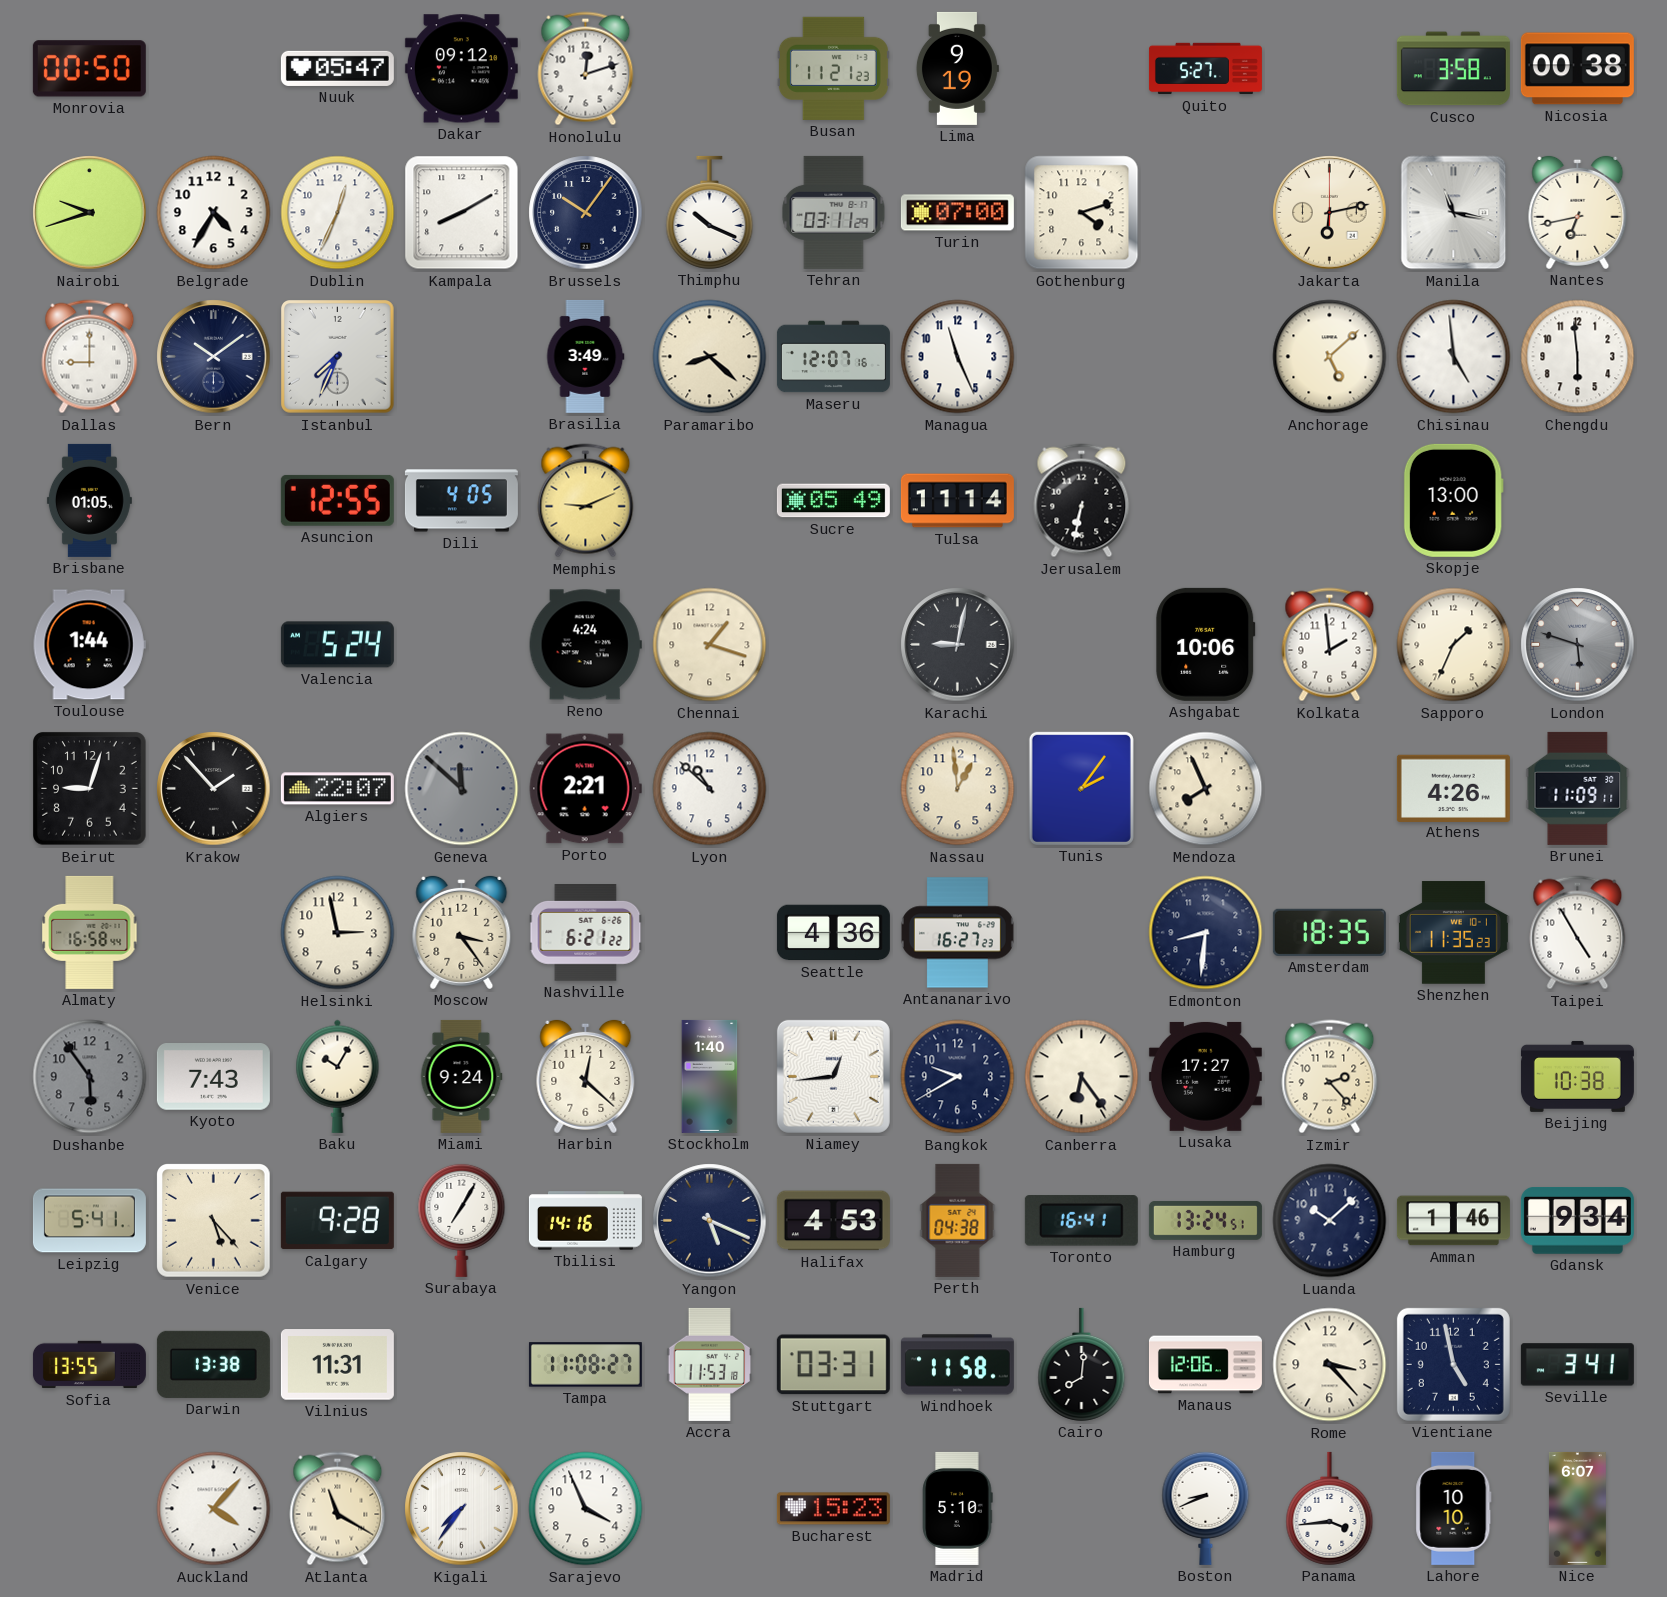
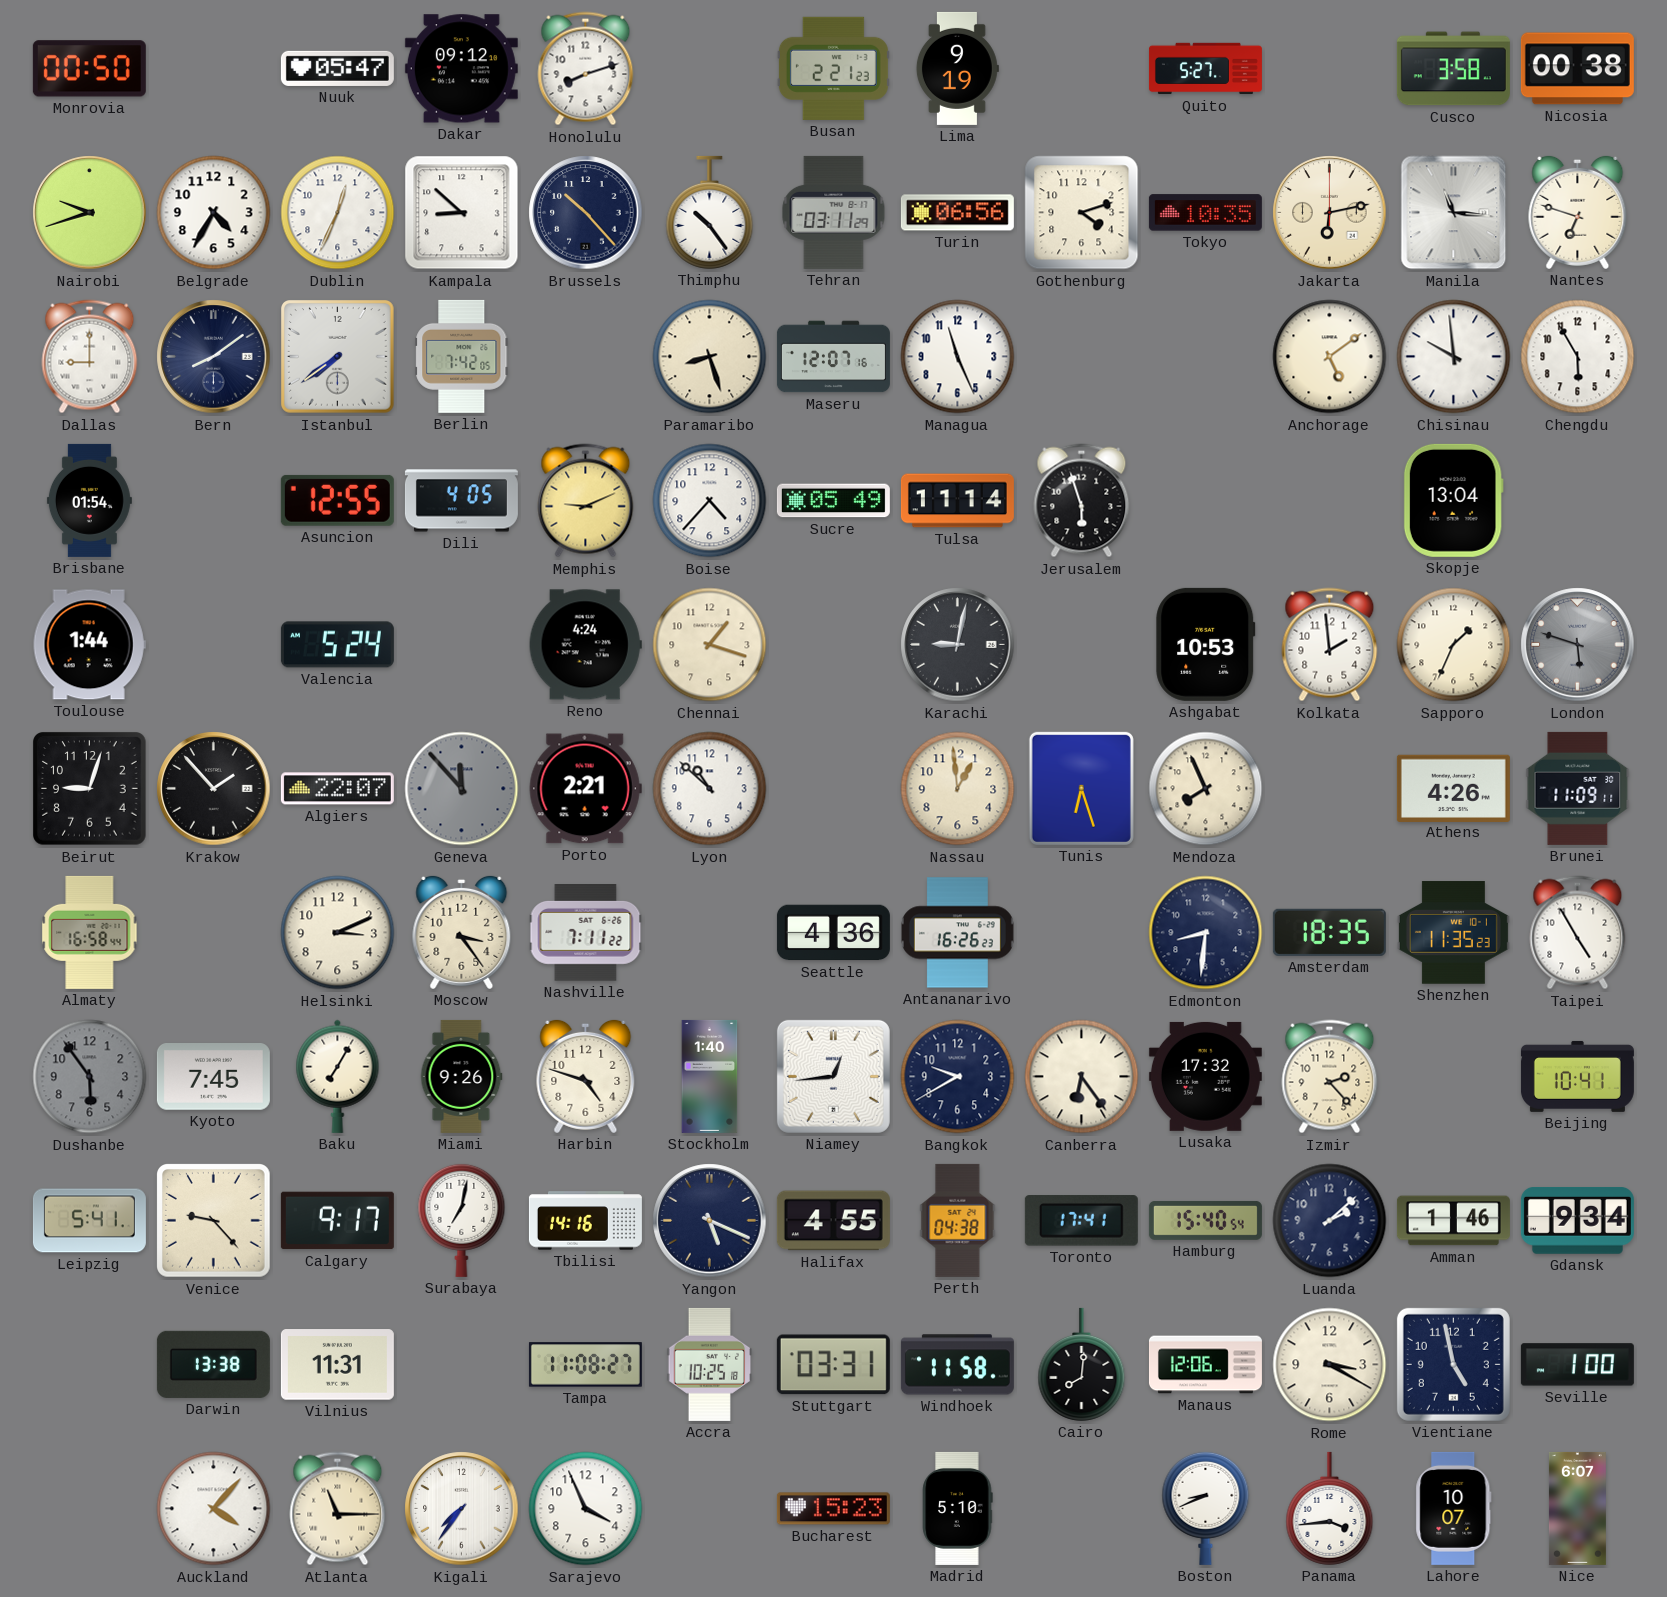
Honolulu: 12:12 -> 8:12 (586, 69)
Busan: 11:21 -> 2:21 (833, 68)
Kampala: 8:10 -> 8:52 (462, 213)
Brussels: 10:06 -> 10:23 (586, 213)
Thimphu: 10:19 -> 10:24 (710, 212)
Turin: 07:00 -> 06:56 (957, 213)
Tokyo: none -> 10:35 (1205, 213)
Manila: 11:17 -> 11:16 (1454, 213)
Nantes: 6:43 -> 6:48 (1578, 212)
Bern: 10:09 -> 8:09 (214, 357)
Istanbul: 7:34 -> 7:39 (338, 357)
Berlin: none -> 7:42 (462, 356)
Brasilia: 3:49 -> none (586, 356)
Paramaribo: 8:22 -> 8:27 (710, 357)
Anchorage: 5:08 -> 5:09 (1330, 357)
Chisinau: 4:59 -> 9:59 (1454, 357)
Chengdu: 5:59 -> 5:55 (1578, 357)
Brisbane: 01:05 -> 01:54 (89, 500)
Boise: none -> 4:37 (710, 501)
Jerusalem: 6:32 -> 5:57 (1082, 501)
Skopje: 13:00 -> 13:04 (1453, 500)
Ashgabat: 10:06 -> 10:53 (1206, 644)
Geneva: 11:52 -> 11:53 (462, 789)
Tunis: 2:06 -> 6:27 (1081, 788)
Helsinki: 2:58 -> 3:11 (338, 933)
Nashville: 6:21 -> 7:11 (586, 933)
Antananarivo: 16:27 -> 16:26 (957, 933)
Kyoto: 7:43 -> 7:45 (213, 1077)
Baku: 10:05 -> 7:05 (338, 1076)
Miami: 9:24 -> 9:26 (462, 1076)
Harbin: 12:22 -> 4:48 (586, 1076)
Lusaka: 17:27 -> 17:32 (1205, 1076)
Beijing: 10:38 -> 10:41 (1577, 1076)
Venice: 5:23 -> 9:23 (214, 1221)
Calgary: 9:28 -> 9:17 (337, 1221)
Surabaya: 7:05 -> 7:02 (462, 1220)
Halifax: 4:53 -> 4:55 (833, 1221)
Toronto: 16:41 -> 17:41 (1081, 1221)
Hamburg: 13:24 -> 15:40 (1205, 1220)
Luanda: 10:08 -> 2:08 (1330, 1221)
Sofia: 13:55 -> none (89, 1365)
Accra: 11:53 -> 10:25 (710, 1364)
Rome: 3:23 -> 3:20 (1330, 1365)
Seville: 3:41 -> 1:00 (1577, 1365)
Atlanta: 11:20 -> 11:15 (338, 1509)
Lahore: 10:10 -> 10:07 (1454, 1508)
